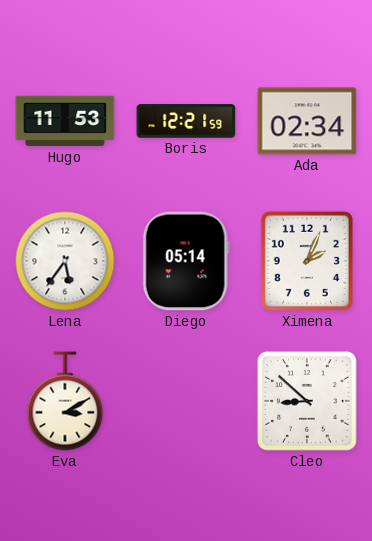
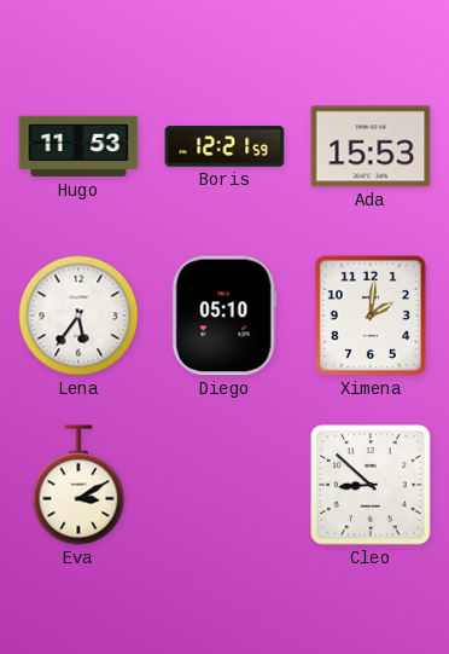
Ada: 02:34 -> 15:53 (371, 146)
Diego: 05:14 -> 05:10 (224, 316)
Ximena: 2:04 -> 2:01 (371, 316)
